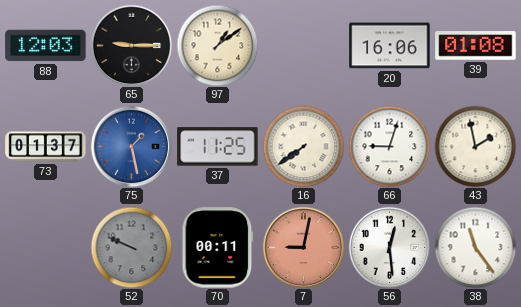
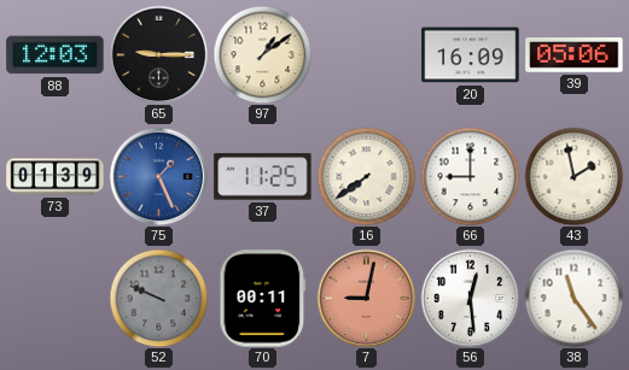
20: 16:06 -> 16:09 (471, 55)
39: 01:08 -> 05:06 (575, 55)
73: 01:37 -> 01:39 (56, 177)
75: 1:28 -> 1:26 (158, 176)
66: 9:03 -> 9:00 (470, 176)
